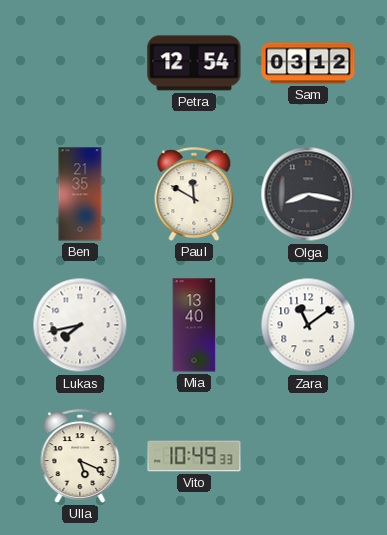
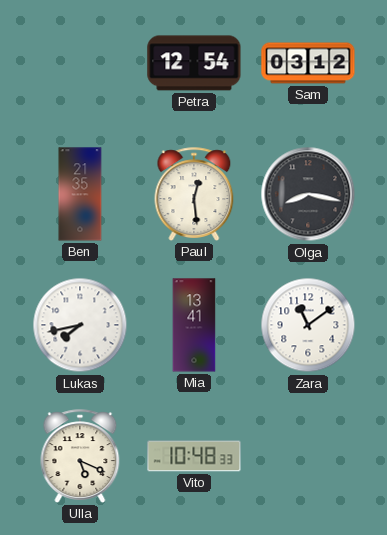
Paul: 11:50 -> 12:29 (194, 194)
Mia: 13:40 -> 13:41 (194, 325)
Vito: 10:49 -> 10:48 (194, 456)
